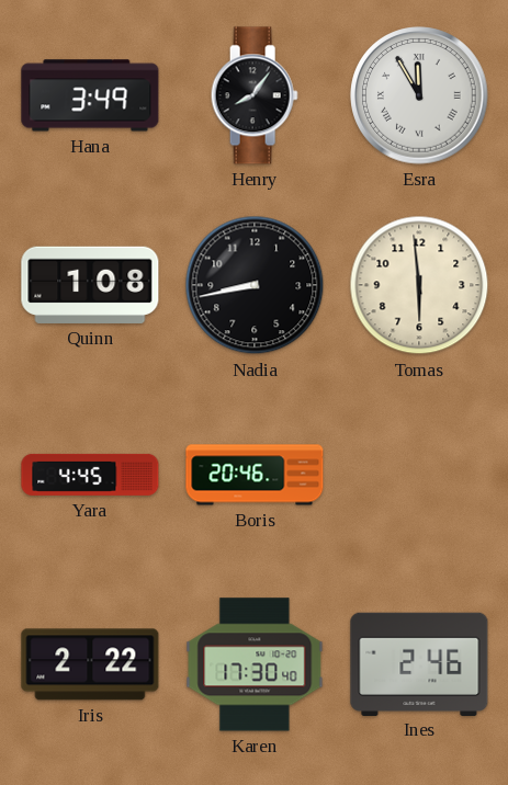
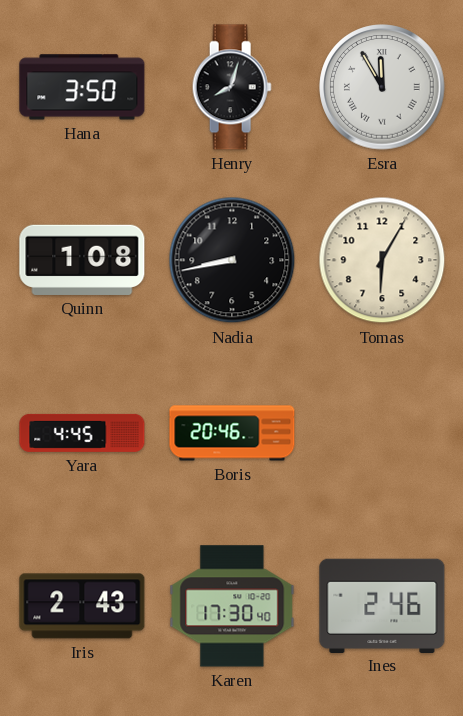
Hana: 3:49 -> 3:50 (82, 87)
Henry: 8:06 -> 8:03 (232, 87)
Tomas: 5:59 -> 6:05 (382, 260)
Iris: 2:22 -> 2:43 (82, 606)
